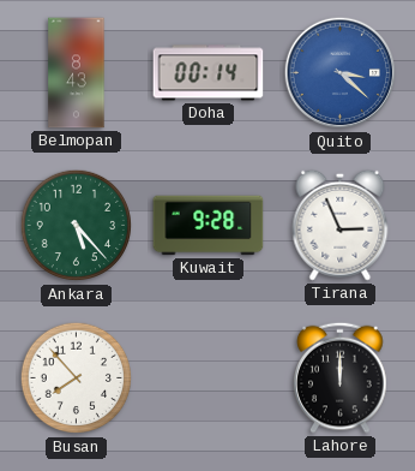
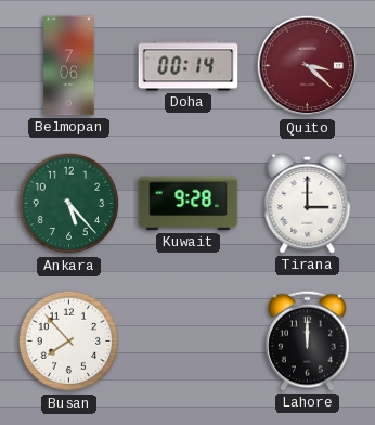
Belmopan: 8:43 -> 7:06 (69, 66)
Quito dial: blue -> burgundy (308, 66)
Tirana: 2:56 -> 3:00 (308, 203)
